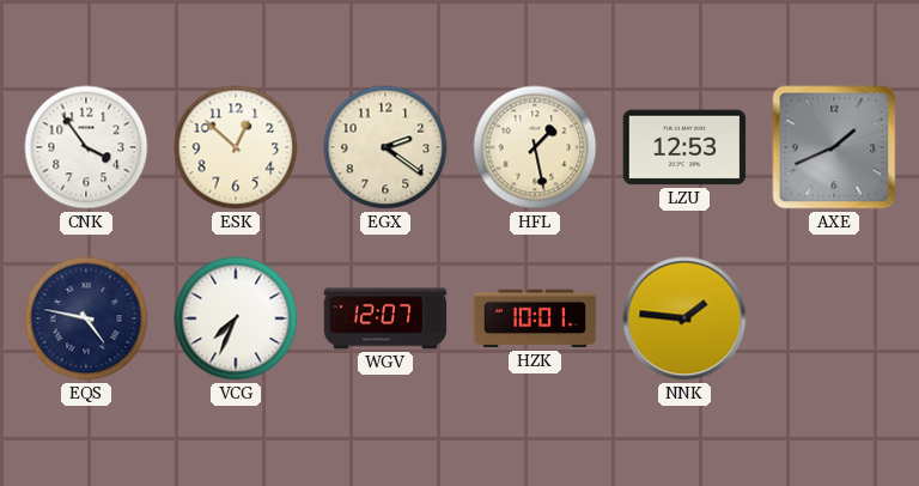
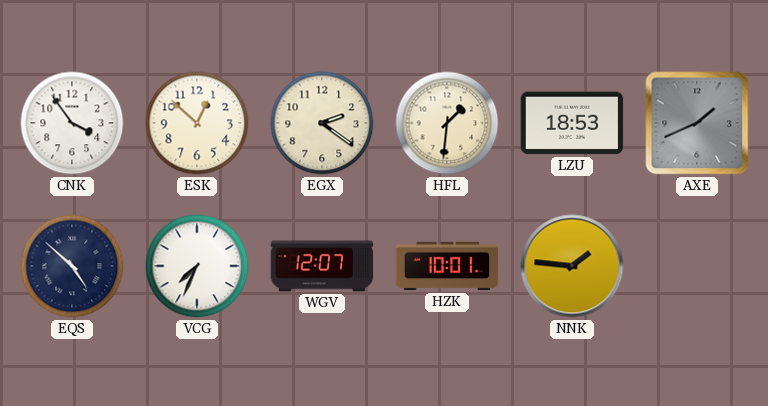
HFL: 1:28 -> 1:31 (447, 123)
LZU: 12:53 -> 18:53 (572, 123)
EQS: 4:47 -> 4:52 (72, 266)
